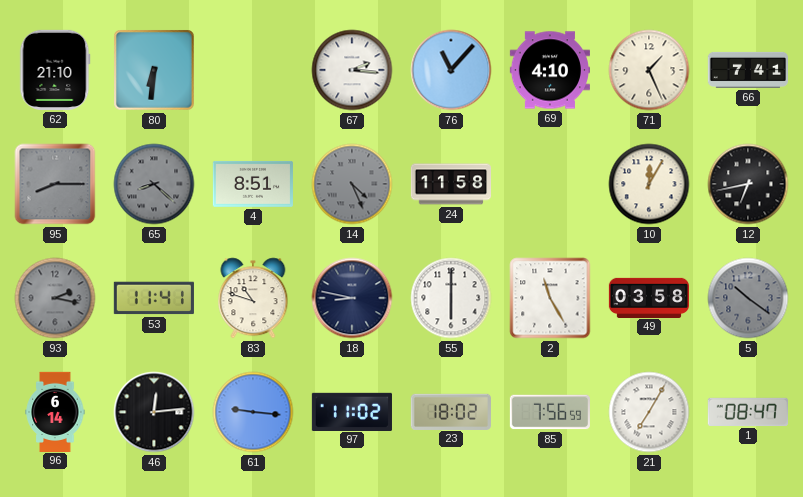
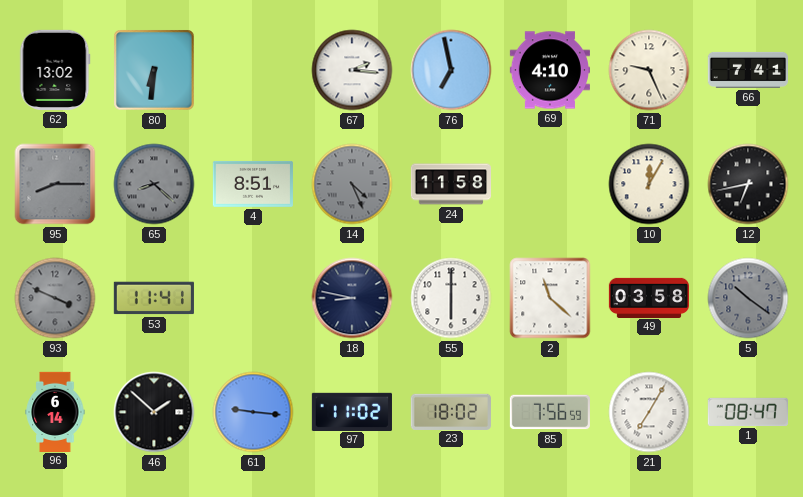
62: 21:10 -> 13:02 (55, 70)
76: 11:07 -> 6:58 (451, 70)
71: 1:26 -> 9:26 (649, 70)
93: 2:17 -> 3:49 (55, 298)
83: 10:48 -> none (253, 298)
2: 11:25 -> 11:22 (550, 298)
46: 12:14 -> 1:52 (154, 412)
